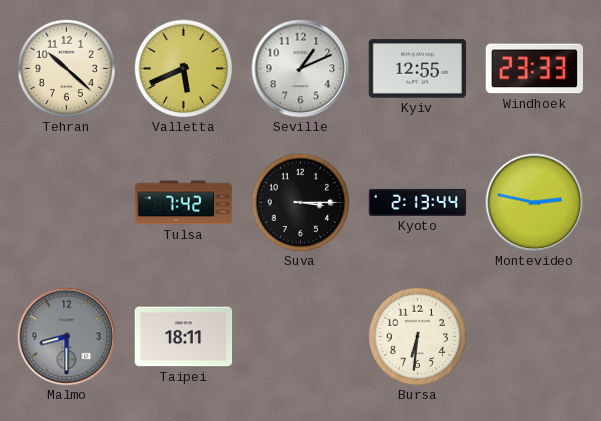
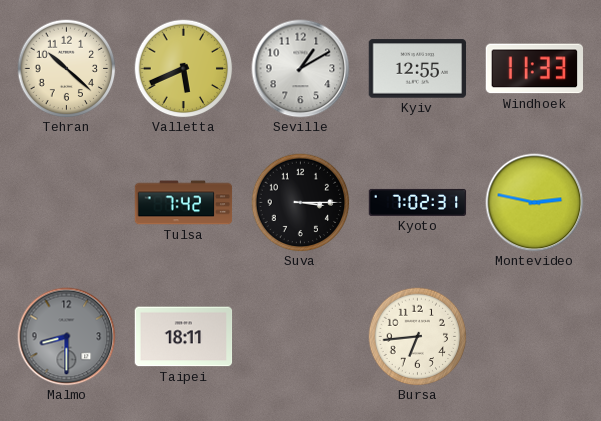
Seville: 1:11 -> 1:10 (301, 69)
Windhoek: 23:33 -> 11:33 (534, 69)
Kyoto: 2:13 -> 7:02 (418, 202)
Bursa: 6:31 -> 6:44 (418, 337)
